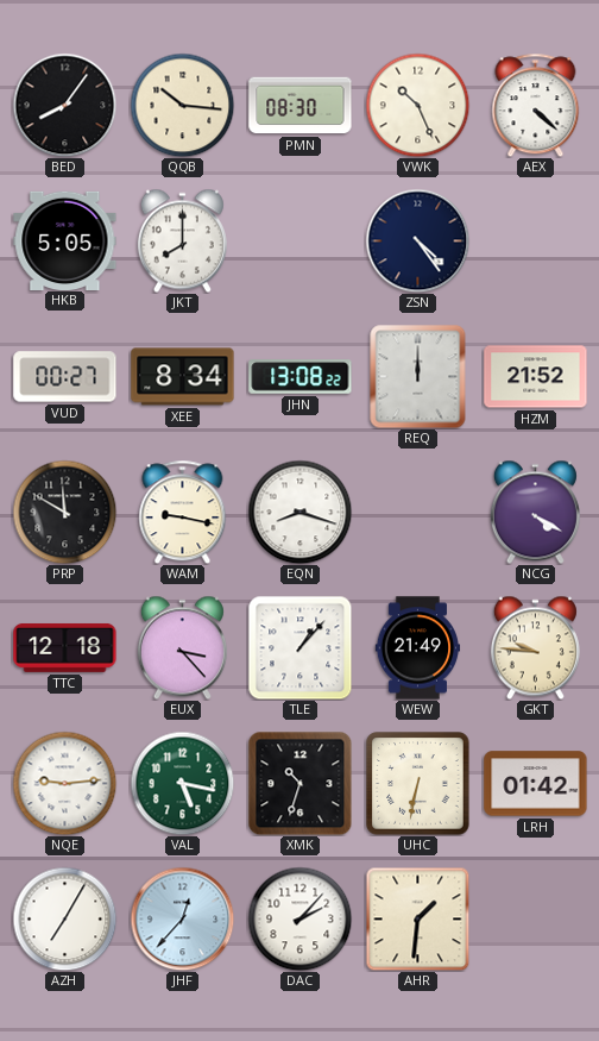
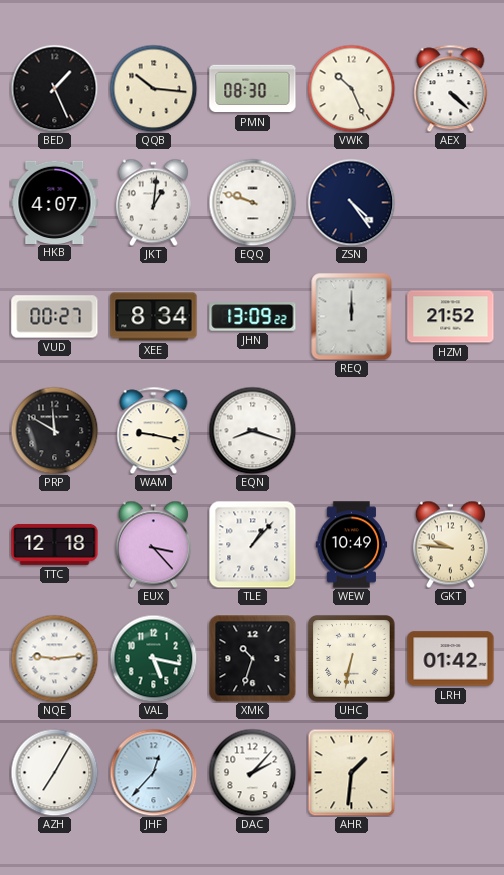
BED: 8:06 -> 1:26 (54, 88)
HKB: 5:05 -> 4:07 (55, 202)
JKT: 8:00 -> 1:01 (153, 202)
EQQ: none -> 9:48 (252, 202)
JHN: 13:08 -> 13:09 (253, 317)
NCG: 4:20 -> none (535, 512)
WEW: 21:49 -> 10:49 (352, 545)
